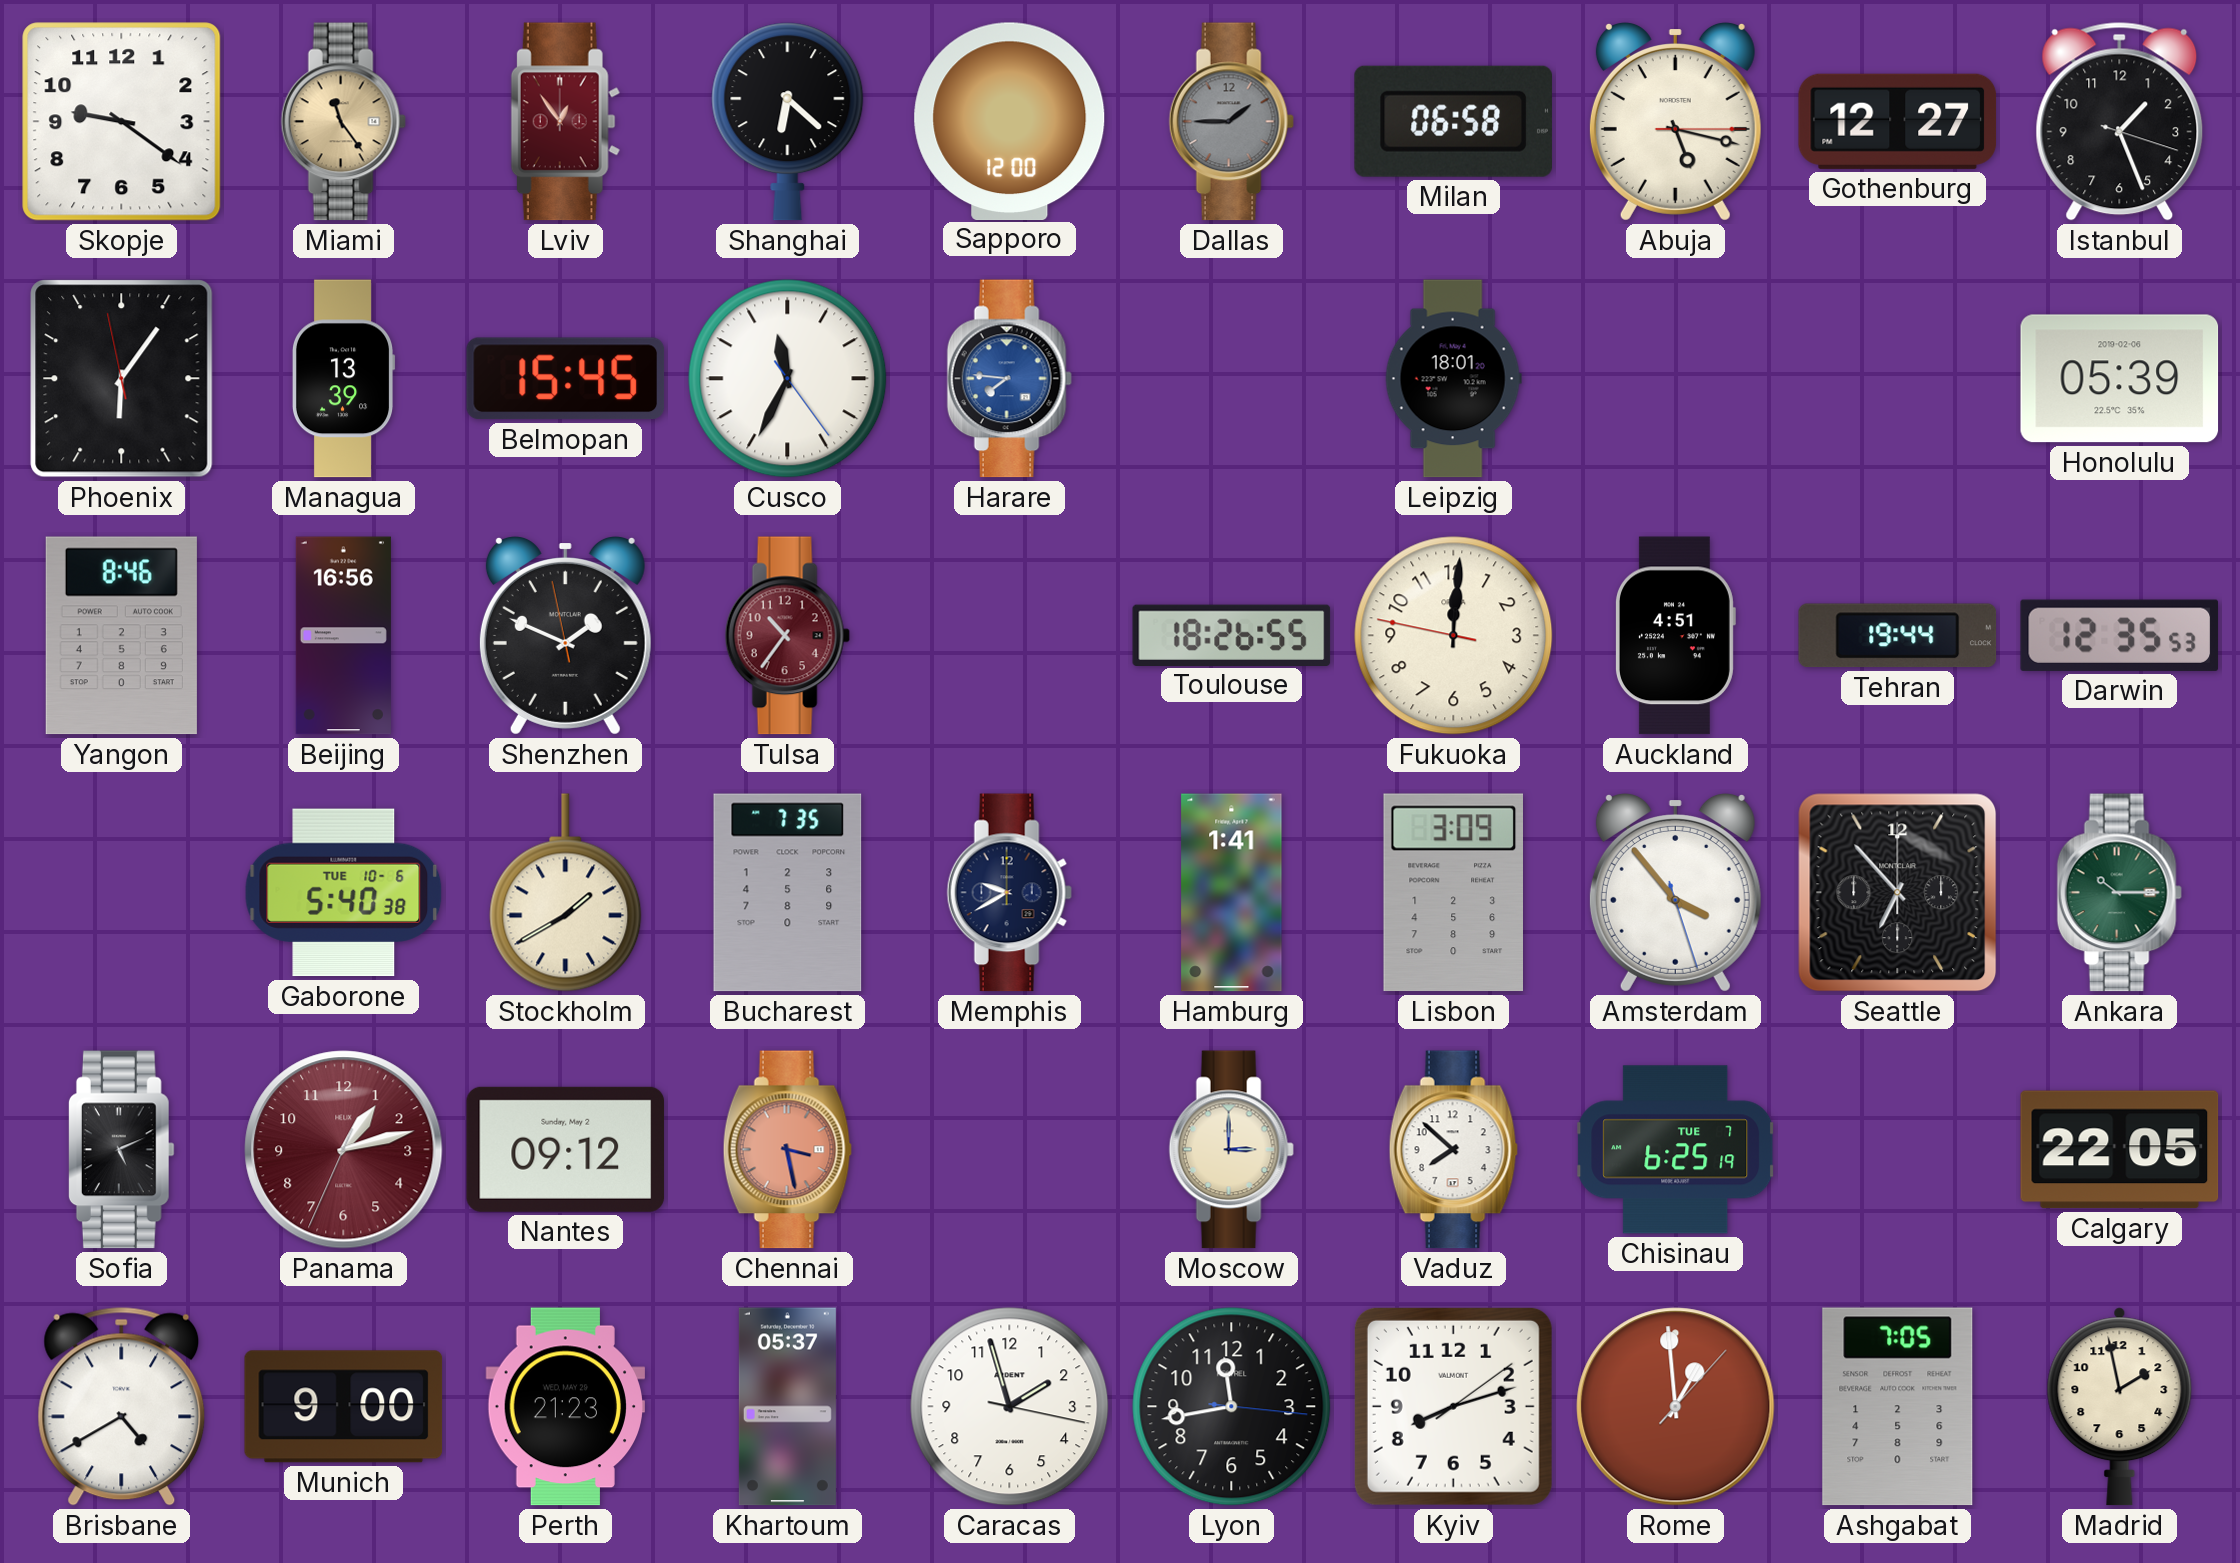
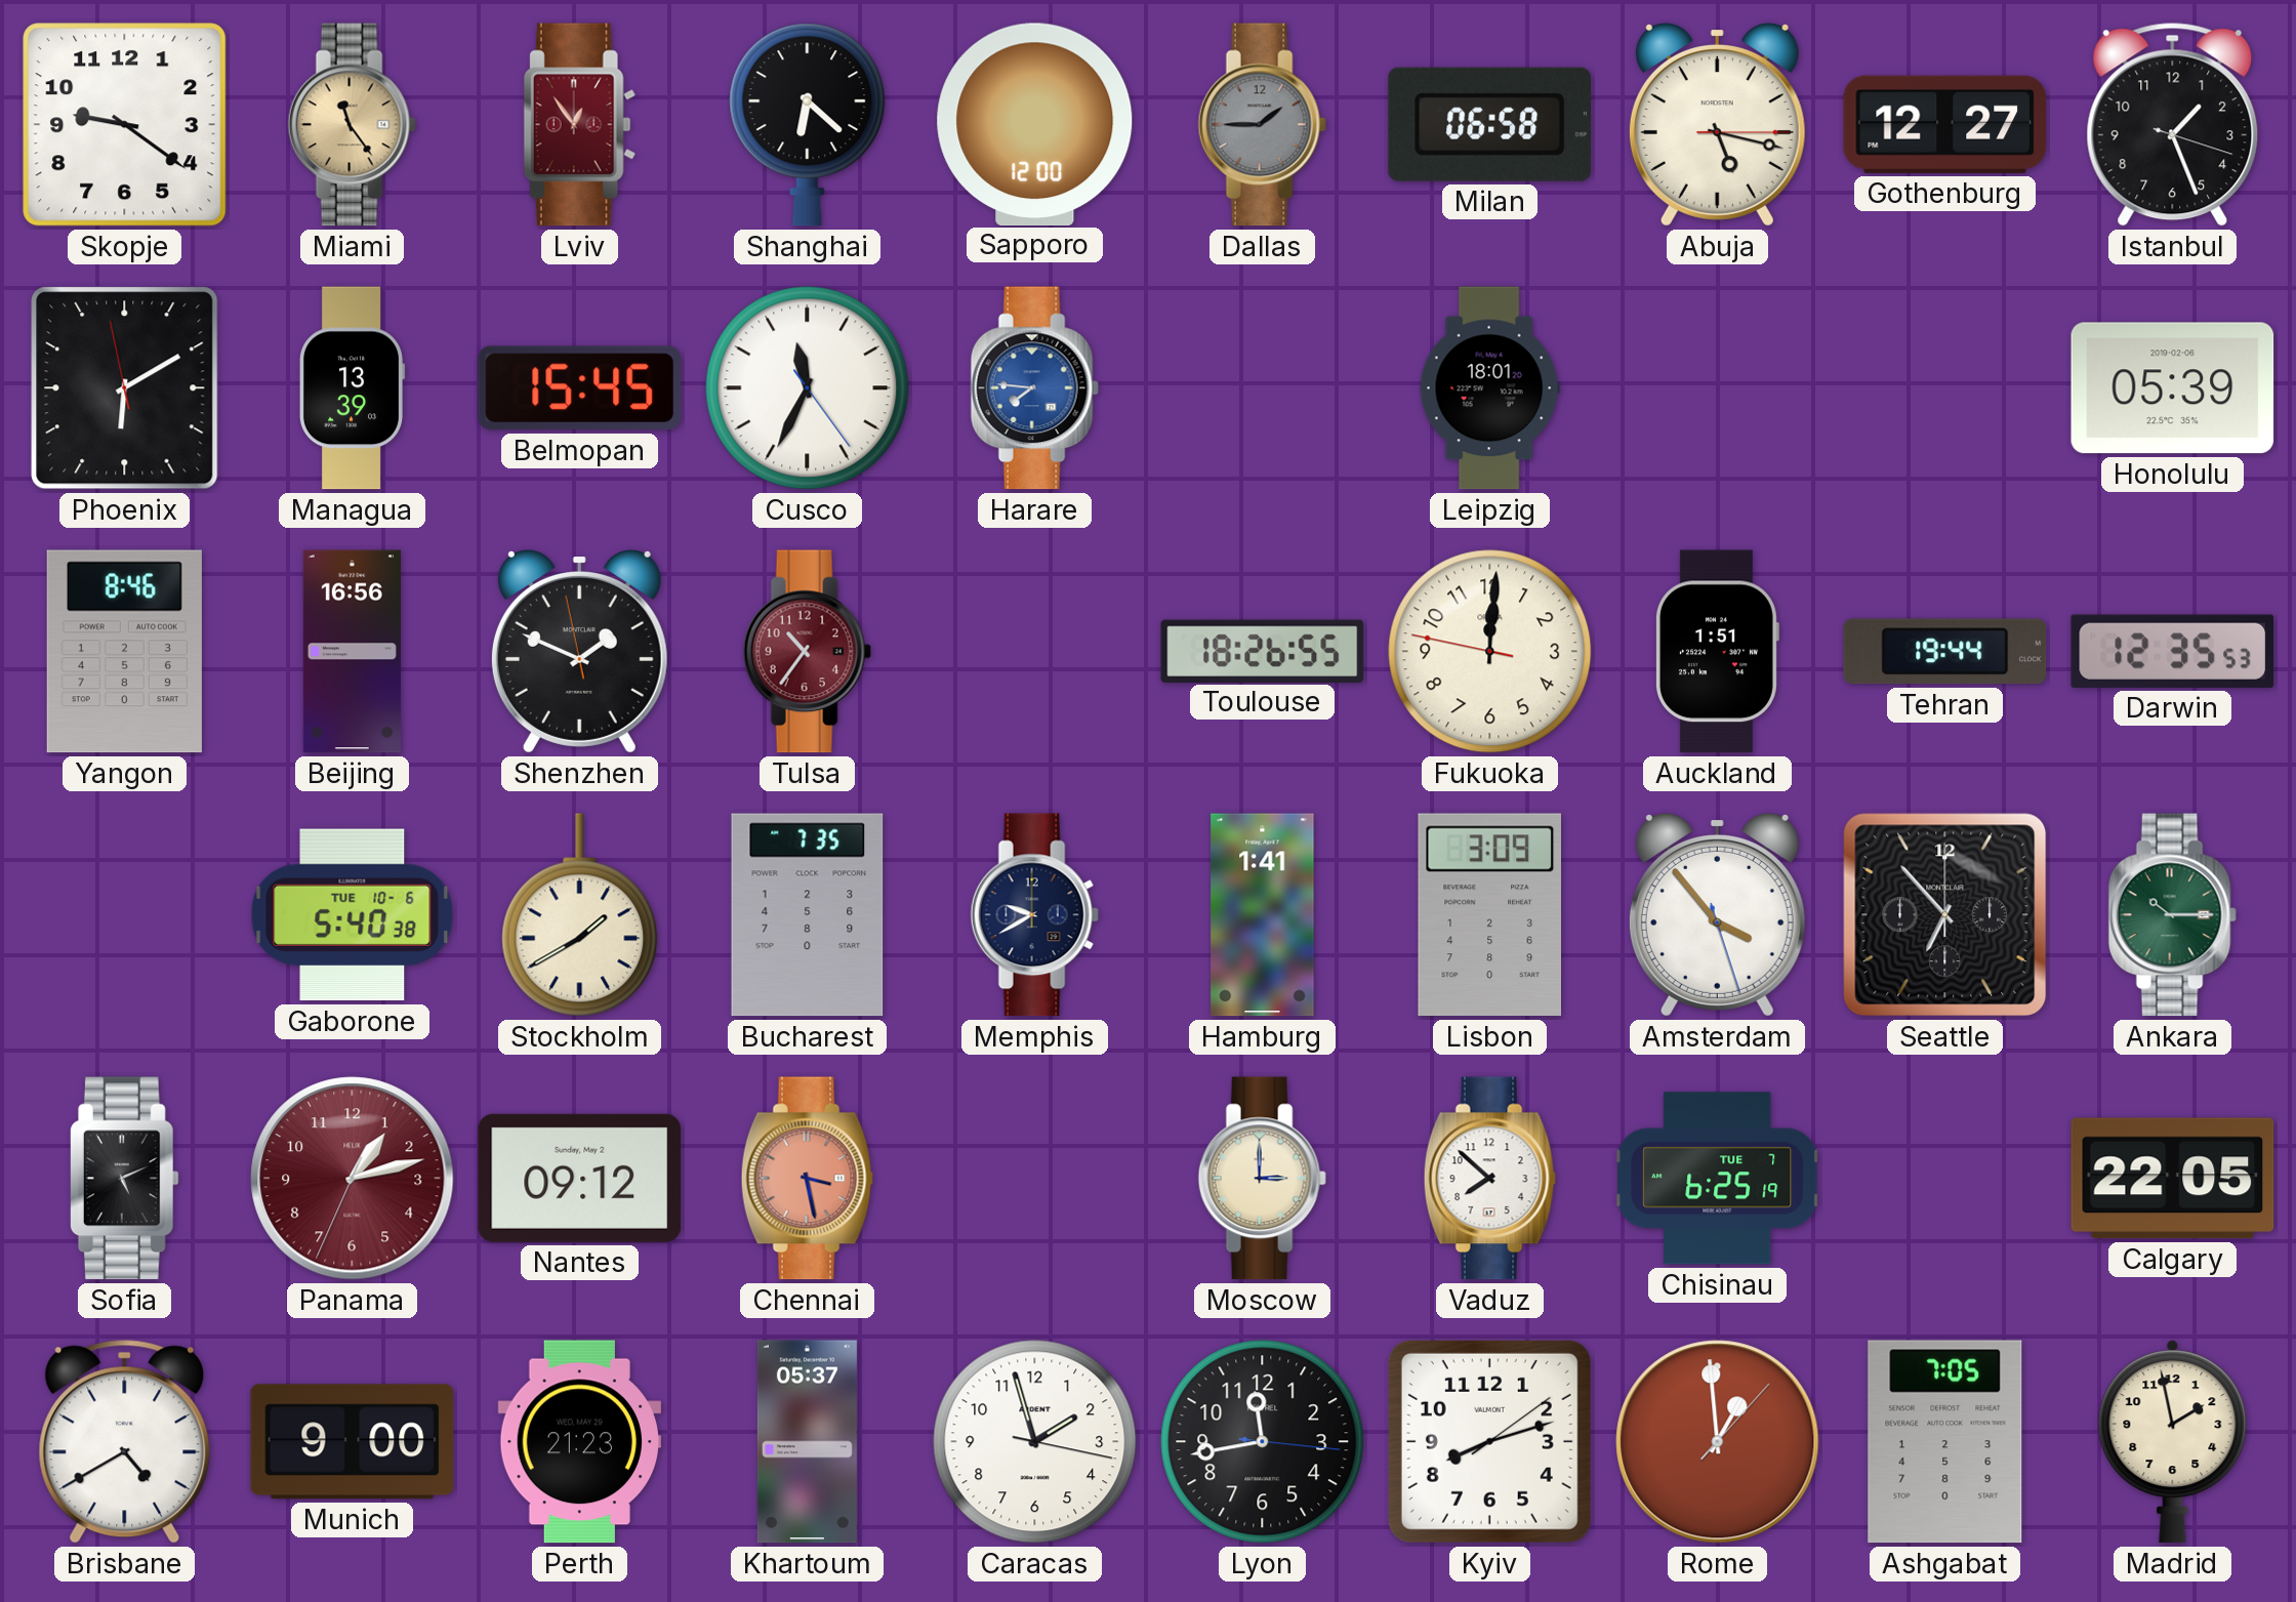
Phoenix: 6:05 -> 6:09 (125, 388)
Auckland: 4:51 -> 1:51 (1717, 652)
